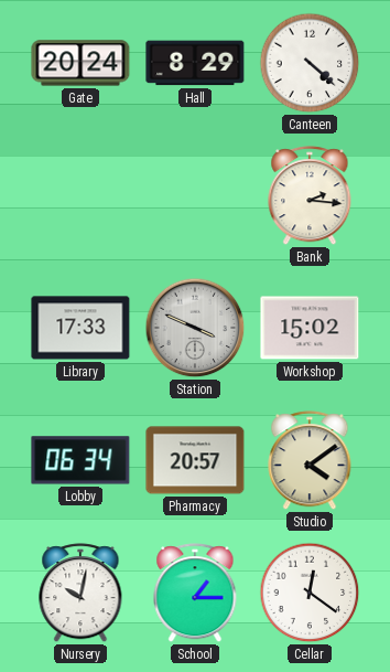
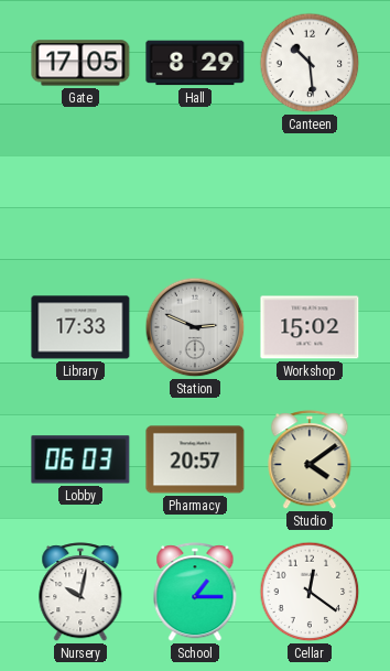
Gate: 20:24 -> 17:05 (80, 63)
Canteen: 4:22 -> 10:29 (310, 63)
Bank: 2:16 -> none (310, 196)
Station: 3:49 -> 2:49 (195, 327)
Lobby: 06:34 -> 06:03 (80, 459)
